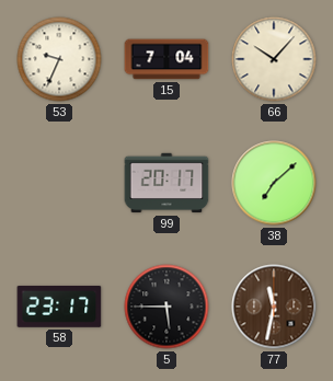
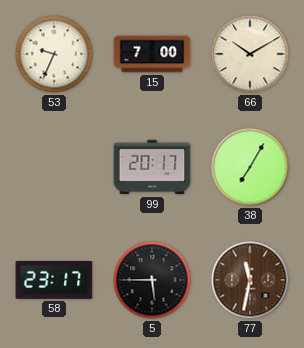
15: 7:04 -> 7:00 (152, 54)
66: 10:07 -> 10:10 (250, 54)
38: 7:08 -> 7:05 (250, 167)
